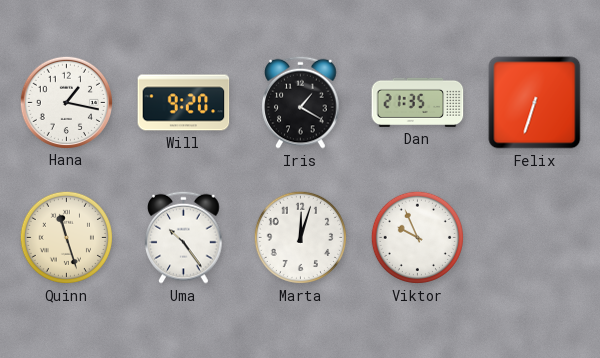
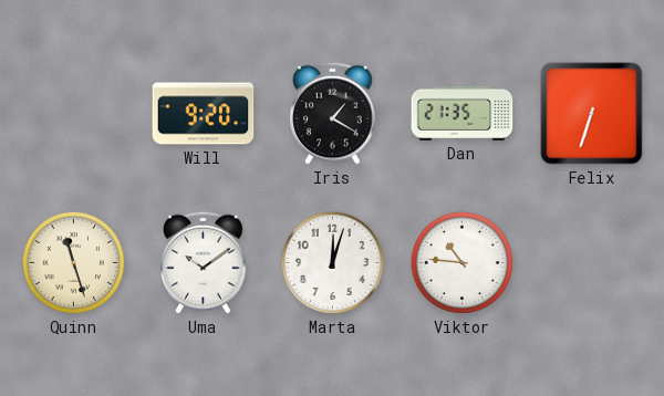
Hana: 1:17 -> none (66, 102)
Uma: 10:24 -> 10:09 (204, 262)
Viktor: 9:56 -> 10:46 (461, 262)
